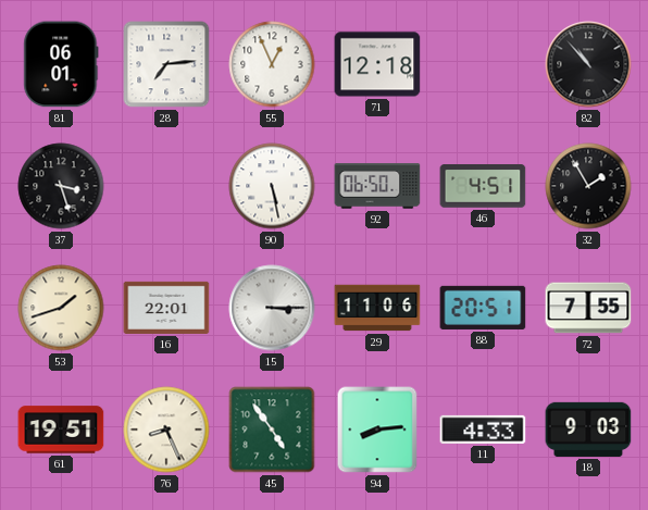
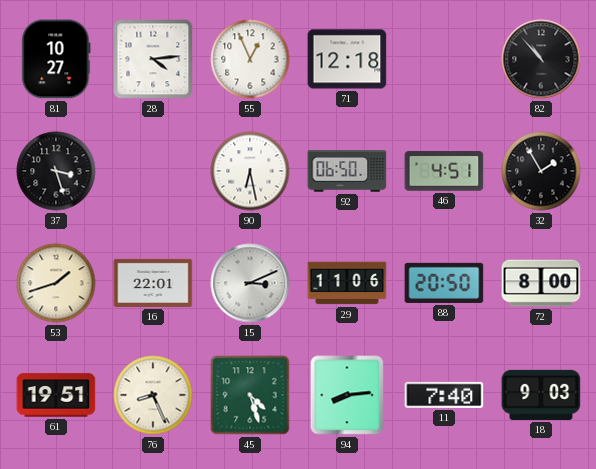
81: 06:01 -> 10:27 (56, 59)
28: 7:14 -> 4:14 (153, 59)
90: 5:28 -> 6:28 (250, 171)
15: 3:15 -> 3:11 (250, 283)
88: 20:51 -> 20:50 (444, 283)
72: 7:55 -> 8:00 (541, 283)
45: 4:54 -> 4:27 (250, 395)
11: 4:33 -> 7:40 (444, 395)
